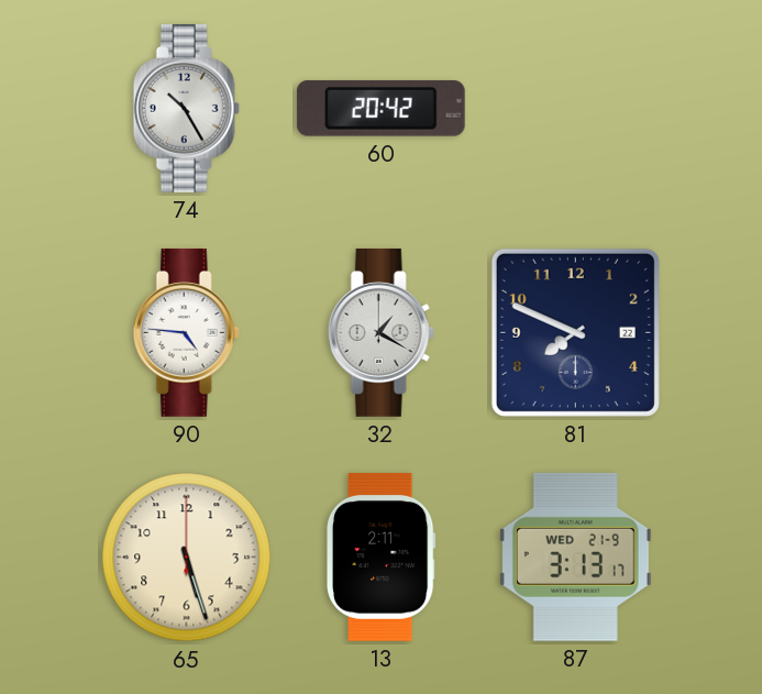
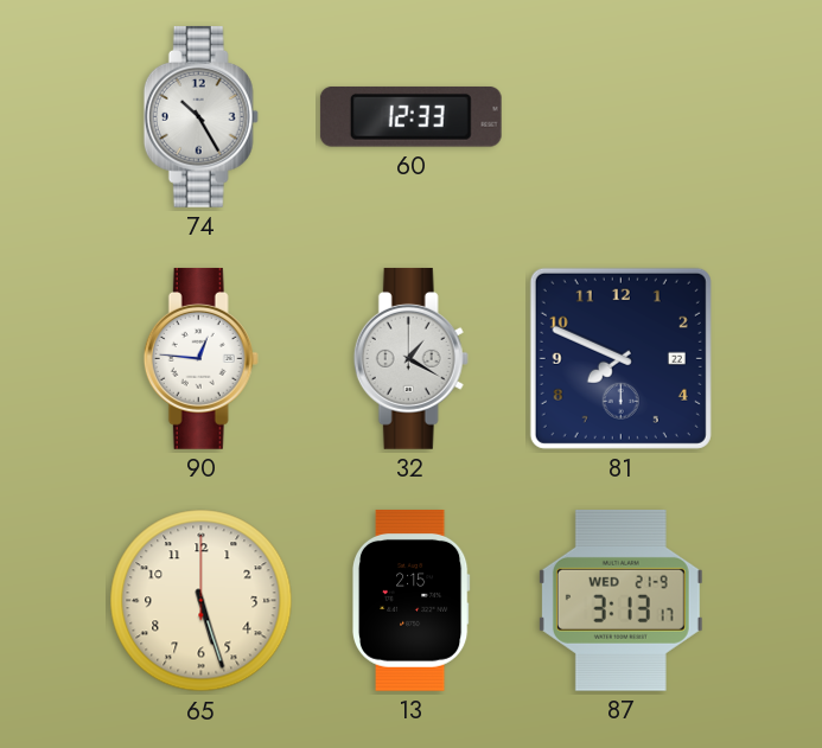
60: 20:42 -> 12:33 (410, 116)
90: 4:46 -> 12:46 (200, 358)
13: 2:11 -> 2:15 (410, 600)
